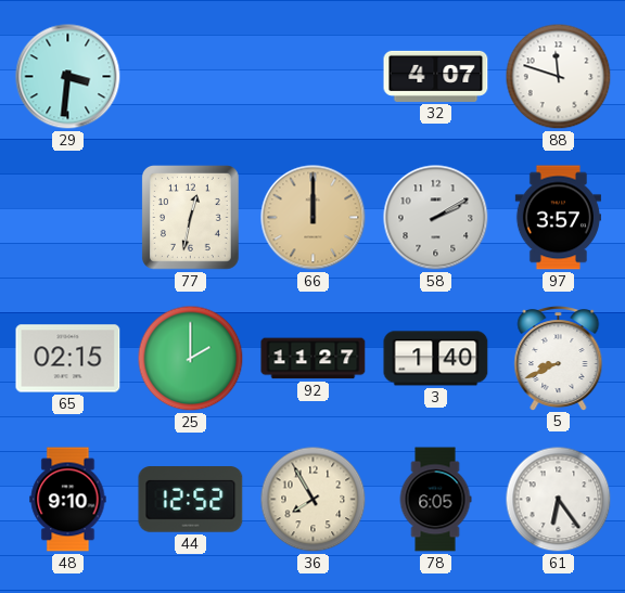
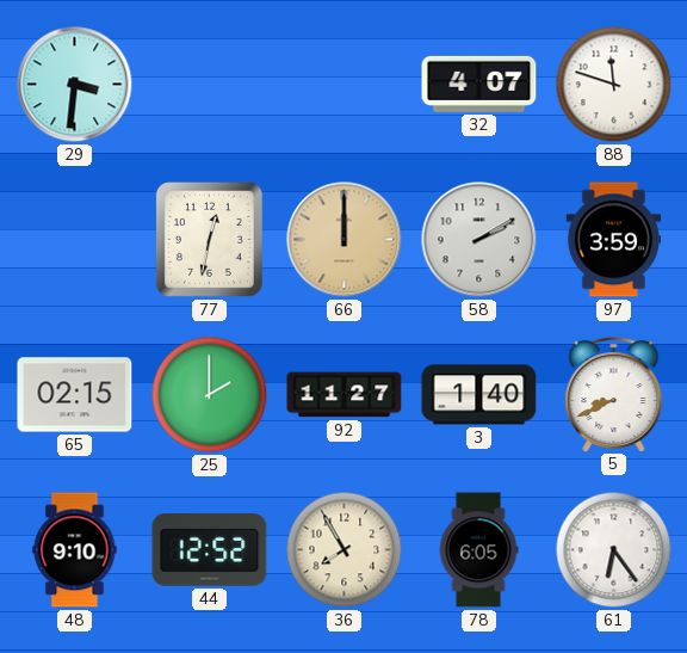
97: 3:57 -> 3:59 (613, 240)
